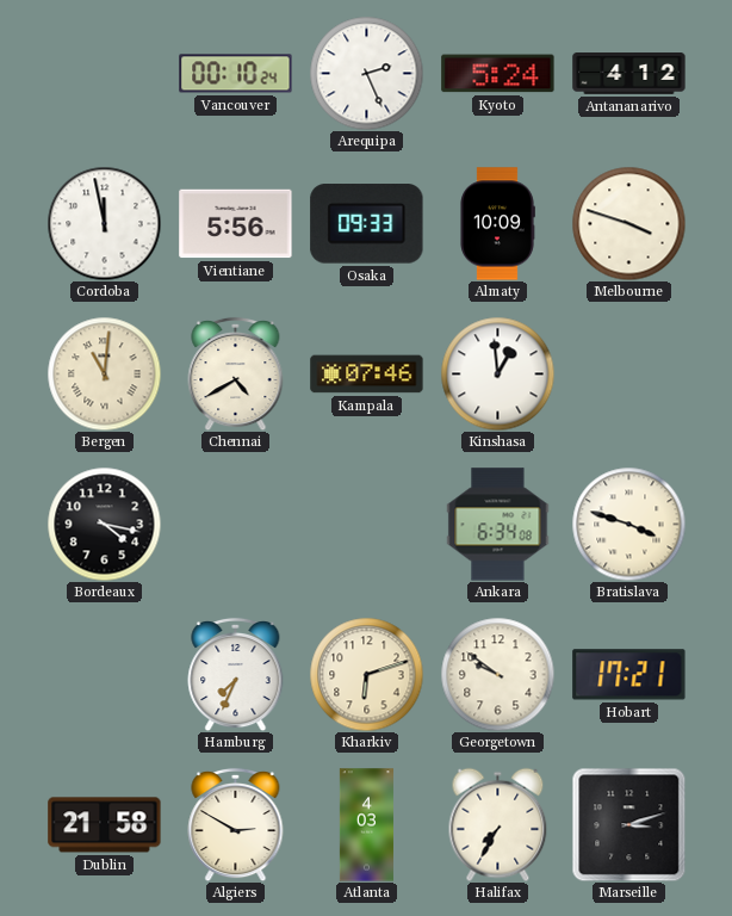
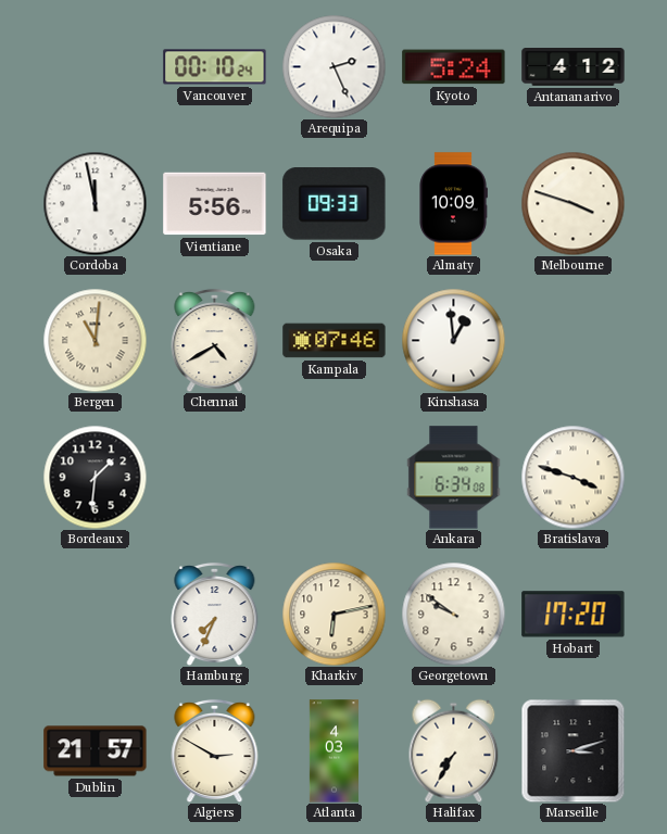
Bordeaux: 4:17 -> 1:31 (95, 477)
Kharkiv: 6:12 -> 6:13 (333, 614)
Hobart: 17:21 -> 17:20 (574, 615)
Dublin: 21:58 -> 21:57 (96, 751)
